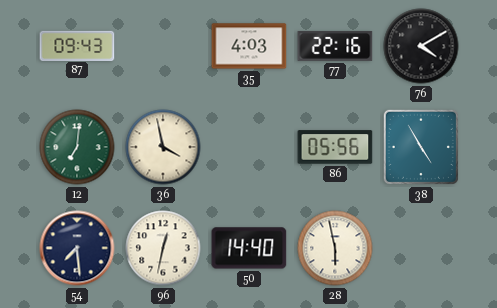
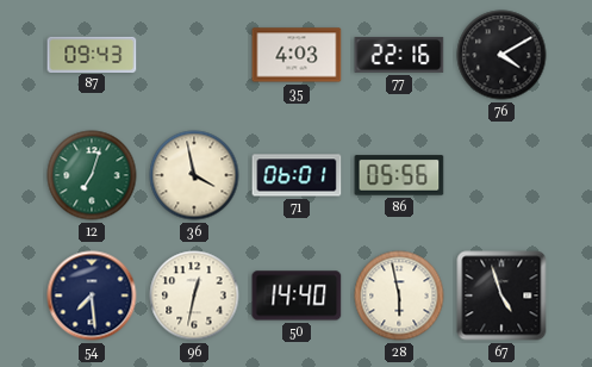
12: 7:01 -> 7:03 (92, 175)
71: none -> 06:01 (297, 175)
38: 4:55 -> none (421, 147)
67: none -> 4:57 (501, 296)
